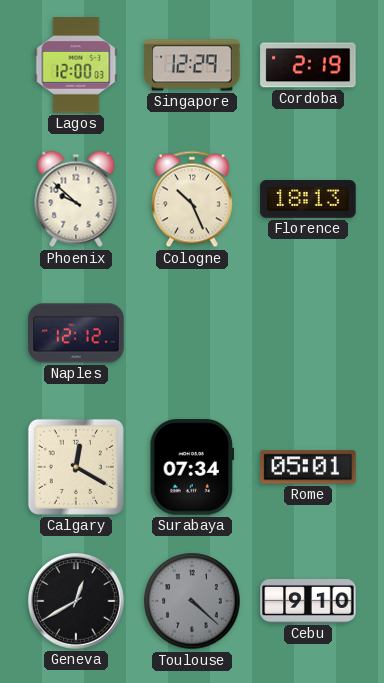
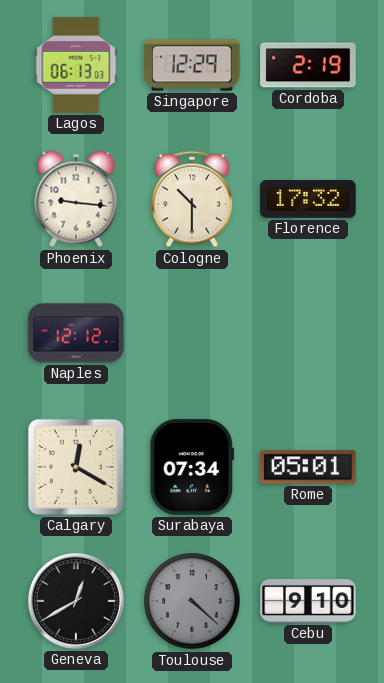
Lagos: 12:00 -> 06:13 (76, 65)
Phoenix: 9:52 -> 9:16 (76, 199)
Cologne: 10:26 -> 10:30 (192, 199)
Florence: 18:13 -> 17:32 (308, 199)
